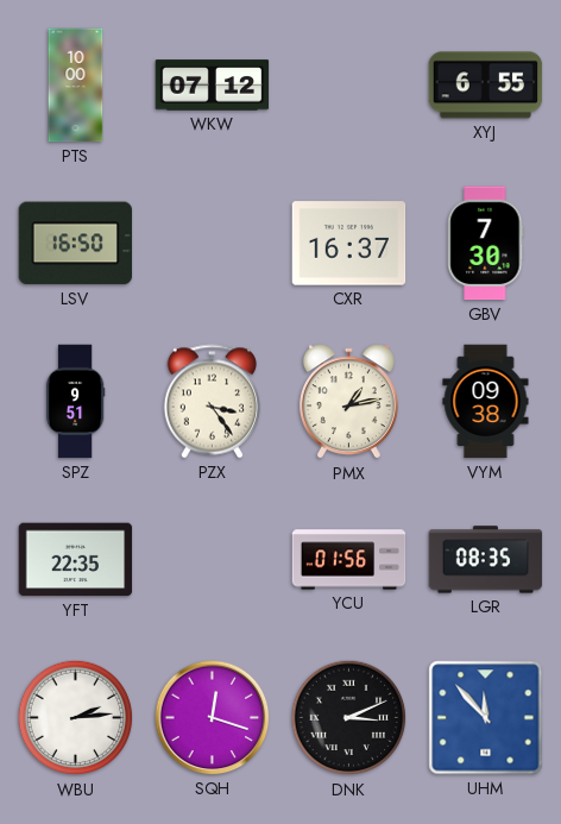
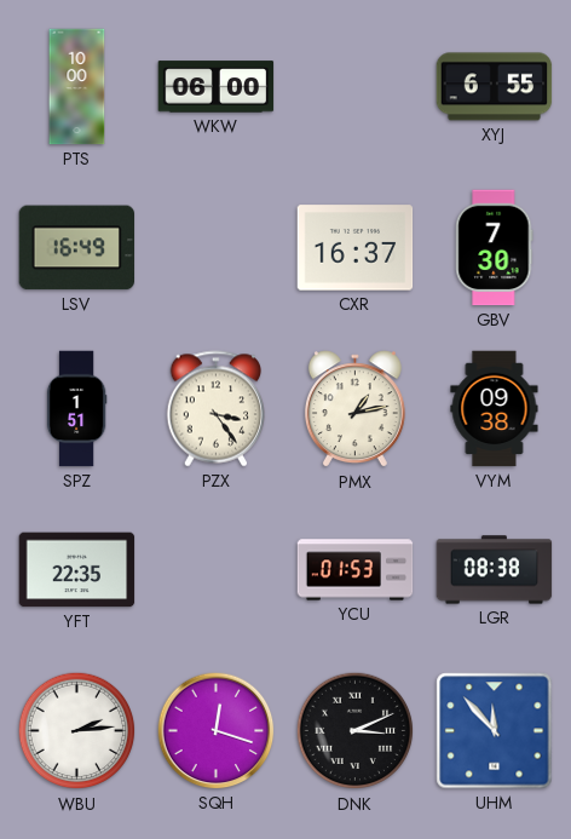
WKW: 07:12 -> 06:00 (217, 87)
LSV: 16:50 -> 16:49 (77, 248)
SPZ: 9:51 -> 1:51 (76, 409)
YCU: 01:56 -> 01:53 (356, 570)
LGR: 08:35 -> 08:38 (495, 570)
